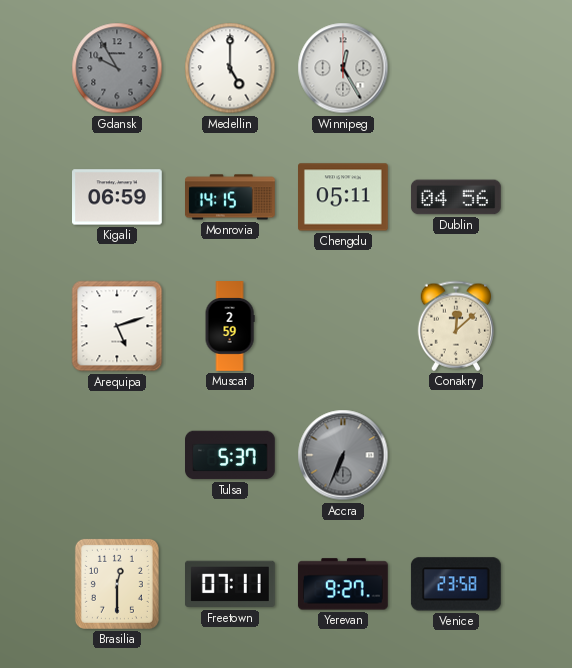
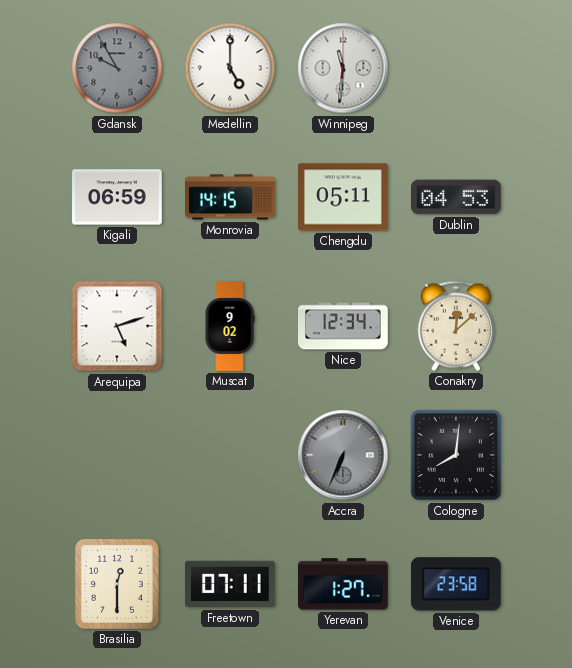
Winnipeg: 12:25 -> 11:31 (343, 68)
Dublin: 04:56 -> 04:53 (456, 197)
Muscat: 2:59 -> 9:02 (230, 326)
Nice: none -> 12:34 (344, 326)
Tulsa: 5:37 -> none (231, 455)
Cologne: none -> 8:01 (456, 455)
Yerevan: 9:27 -> 1:27 (343, 584)
